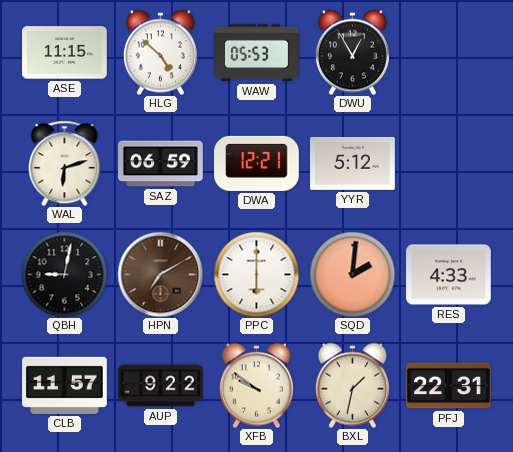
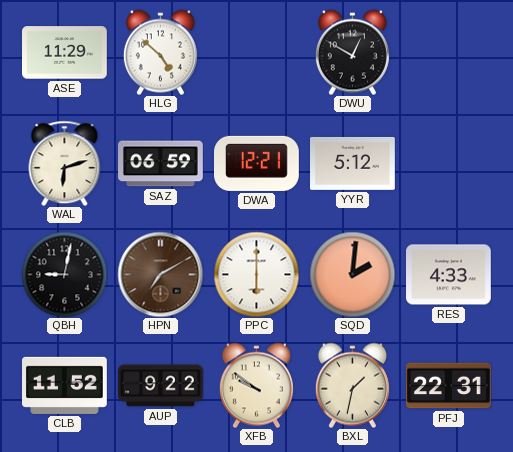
ASE: 11:15 -> 11:29 (65, 53)
WAW: 05:53 -> none (257, 53)
DWU: 12:55 -> 12:50 (352, 52)
CLB: 11:57 -> 11:52 (65, 385)
